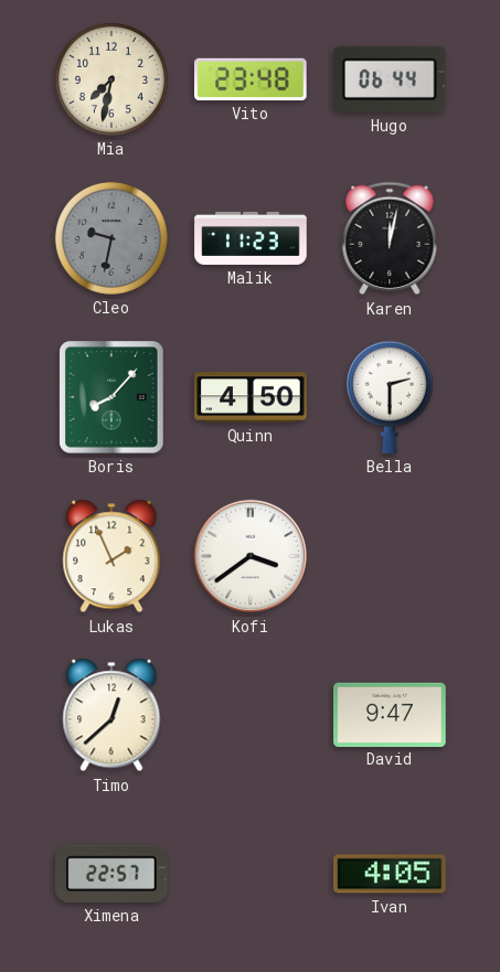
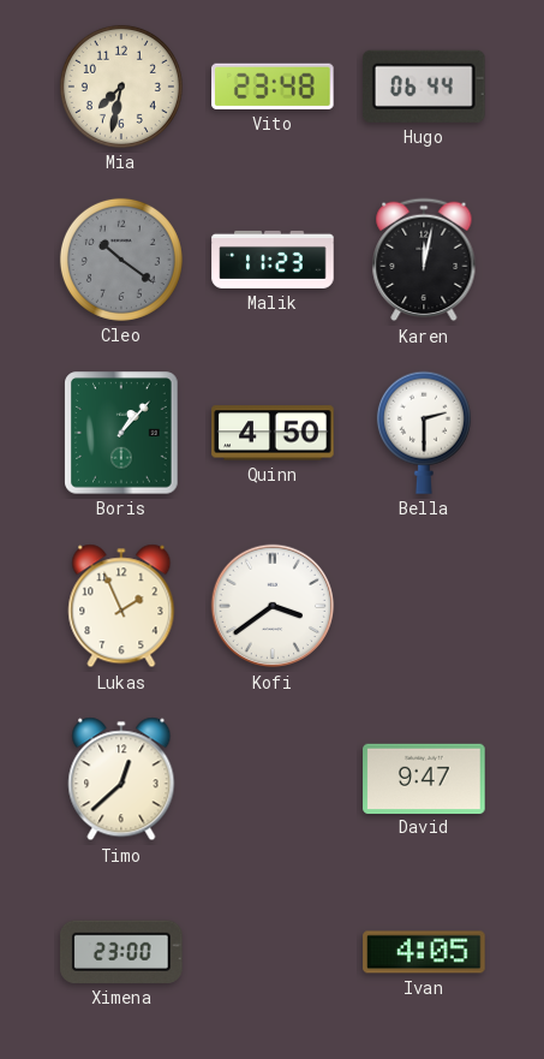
Cleo: 9:32 -> 10:21 (121, 260)
Boris: 8:07 -> 1:07 (121, 433)
Ximena: 22:57 -> 23:00 (122, 952)
